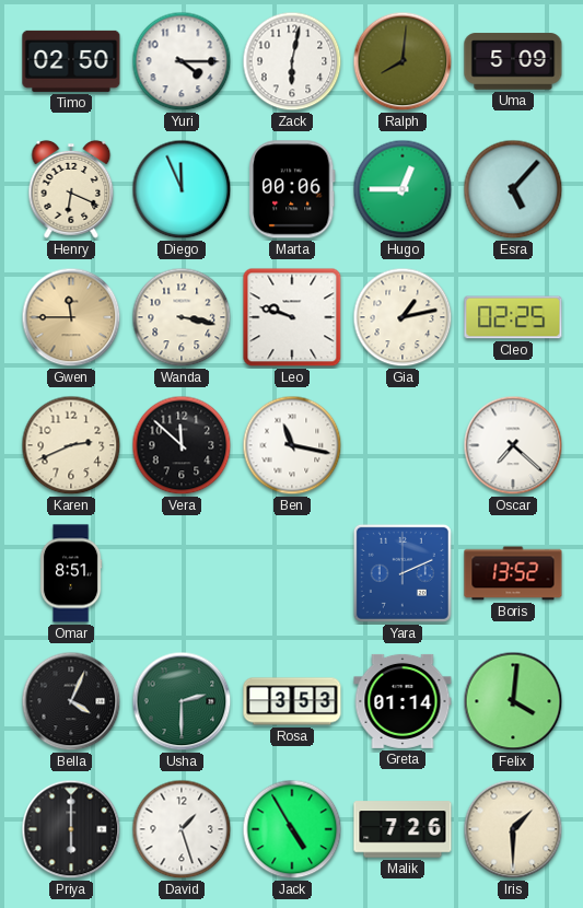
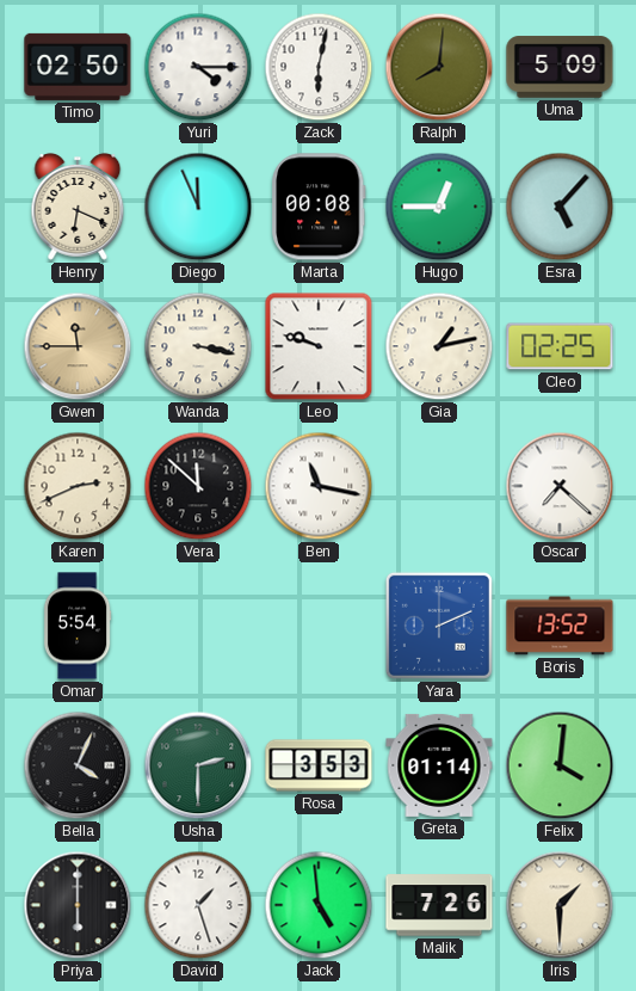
Marta: 00:06 -> 00:08 (320, 207)
Omar: 8:51 -> 5:54 (78, 626)
Jack: 4:55 -> 4:59 (319, 905)
